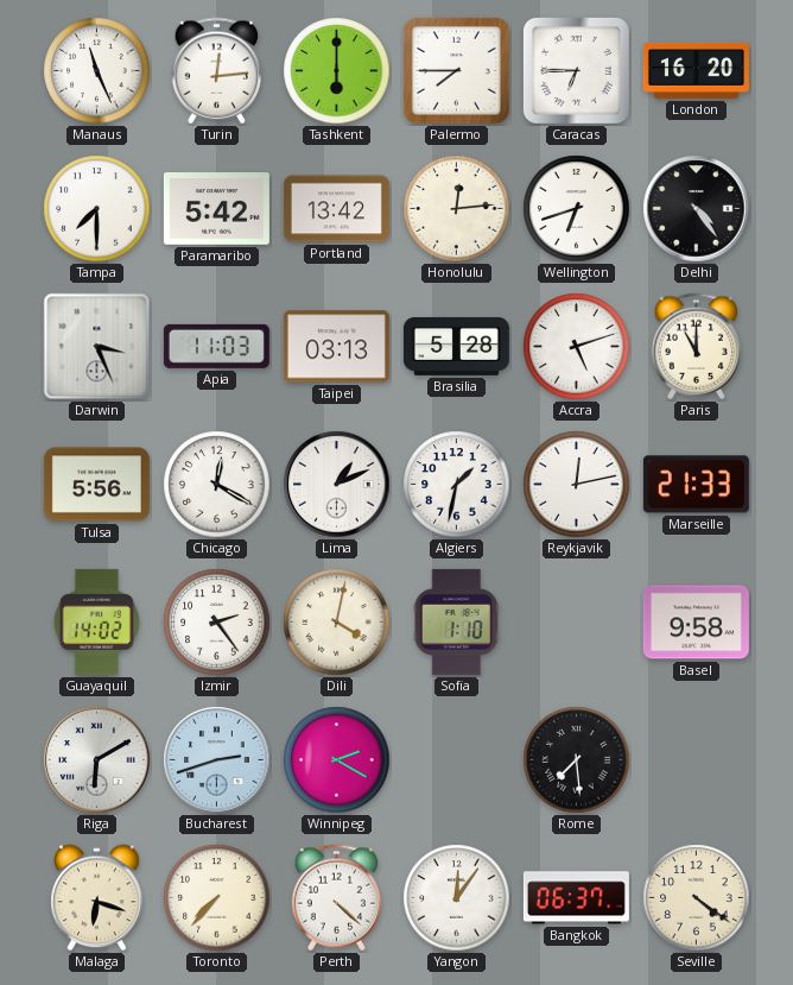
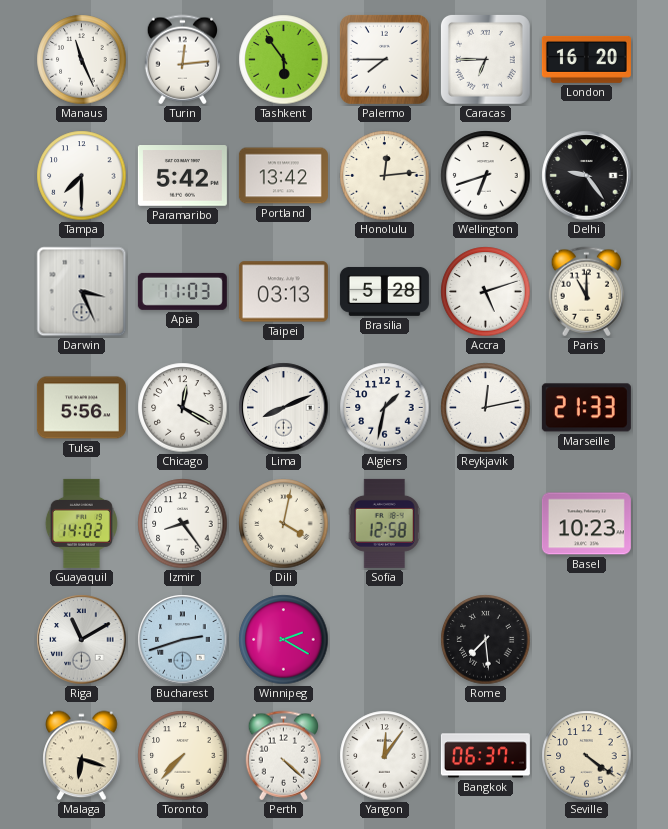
Tashkent: 6:00 -> 5:54 (284, 60)
Delhi: 4:24 -> 9:24 (587, 176)
Lima: 1:11 -> 8:11 (284, 408)
Izmir: 2:24 -> 8:24 (183, 524)
Sofia: 1:10 -> 12:58 (384, 523)
Basel: 9:58 -> 10:23 (586, 524)
Riga: 6:10 -> 11:10 (82, 640)
